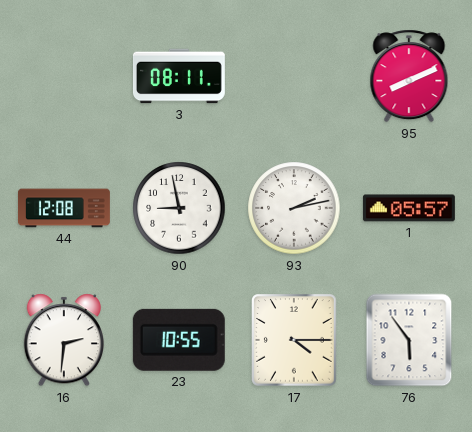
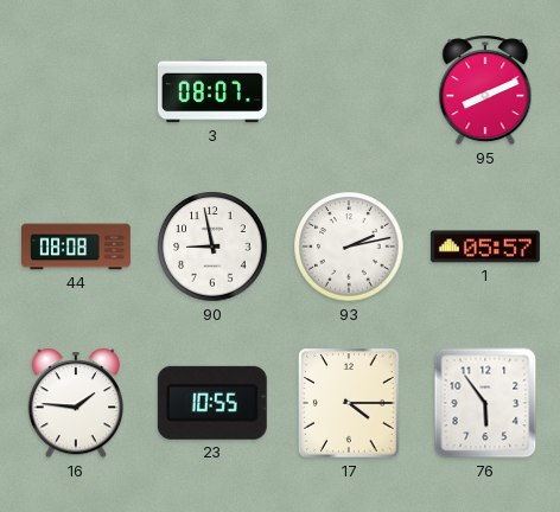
3: 08:11 -> 08:07 (212, 90)
44: 12:08 -> 08:08 (76, 247)
16: 2:31 -> 1:46 (75, 403)
